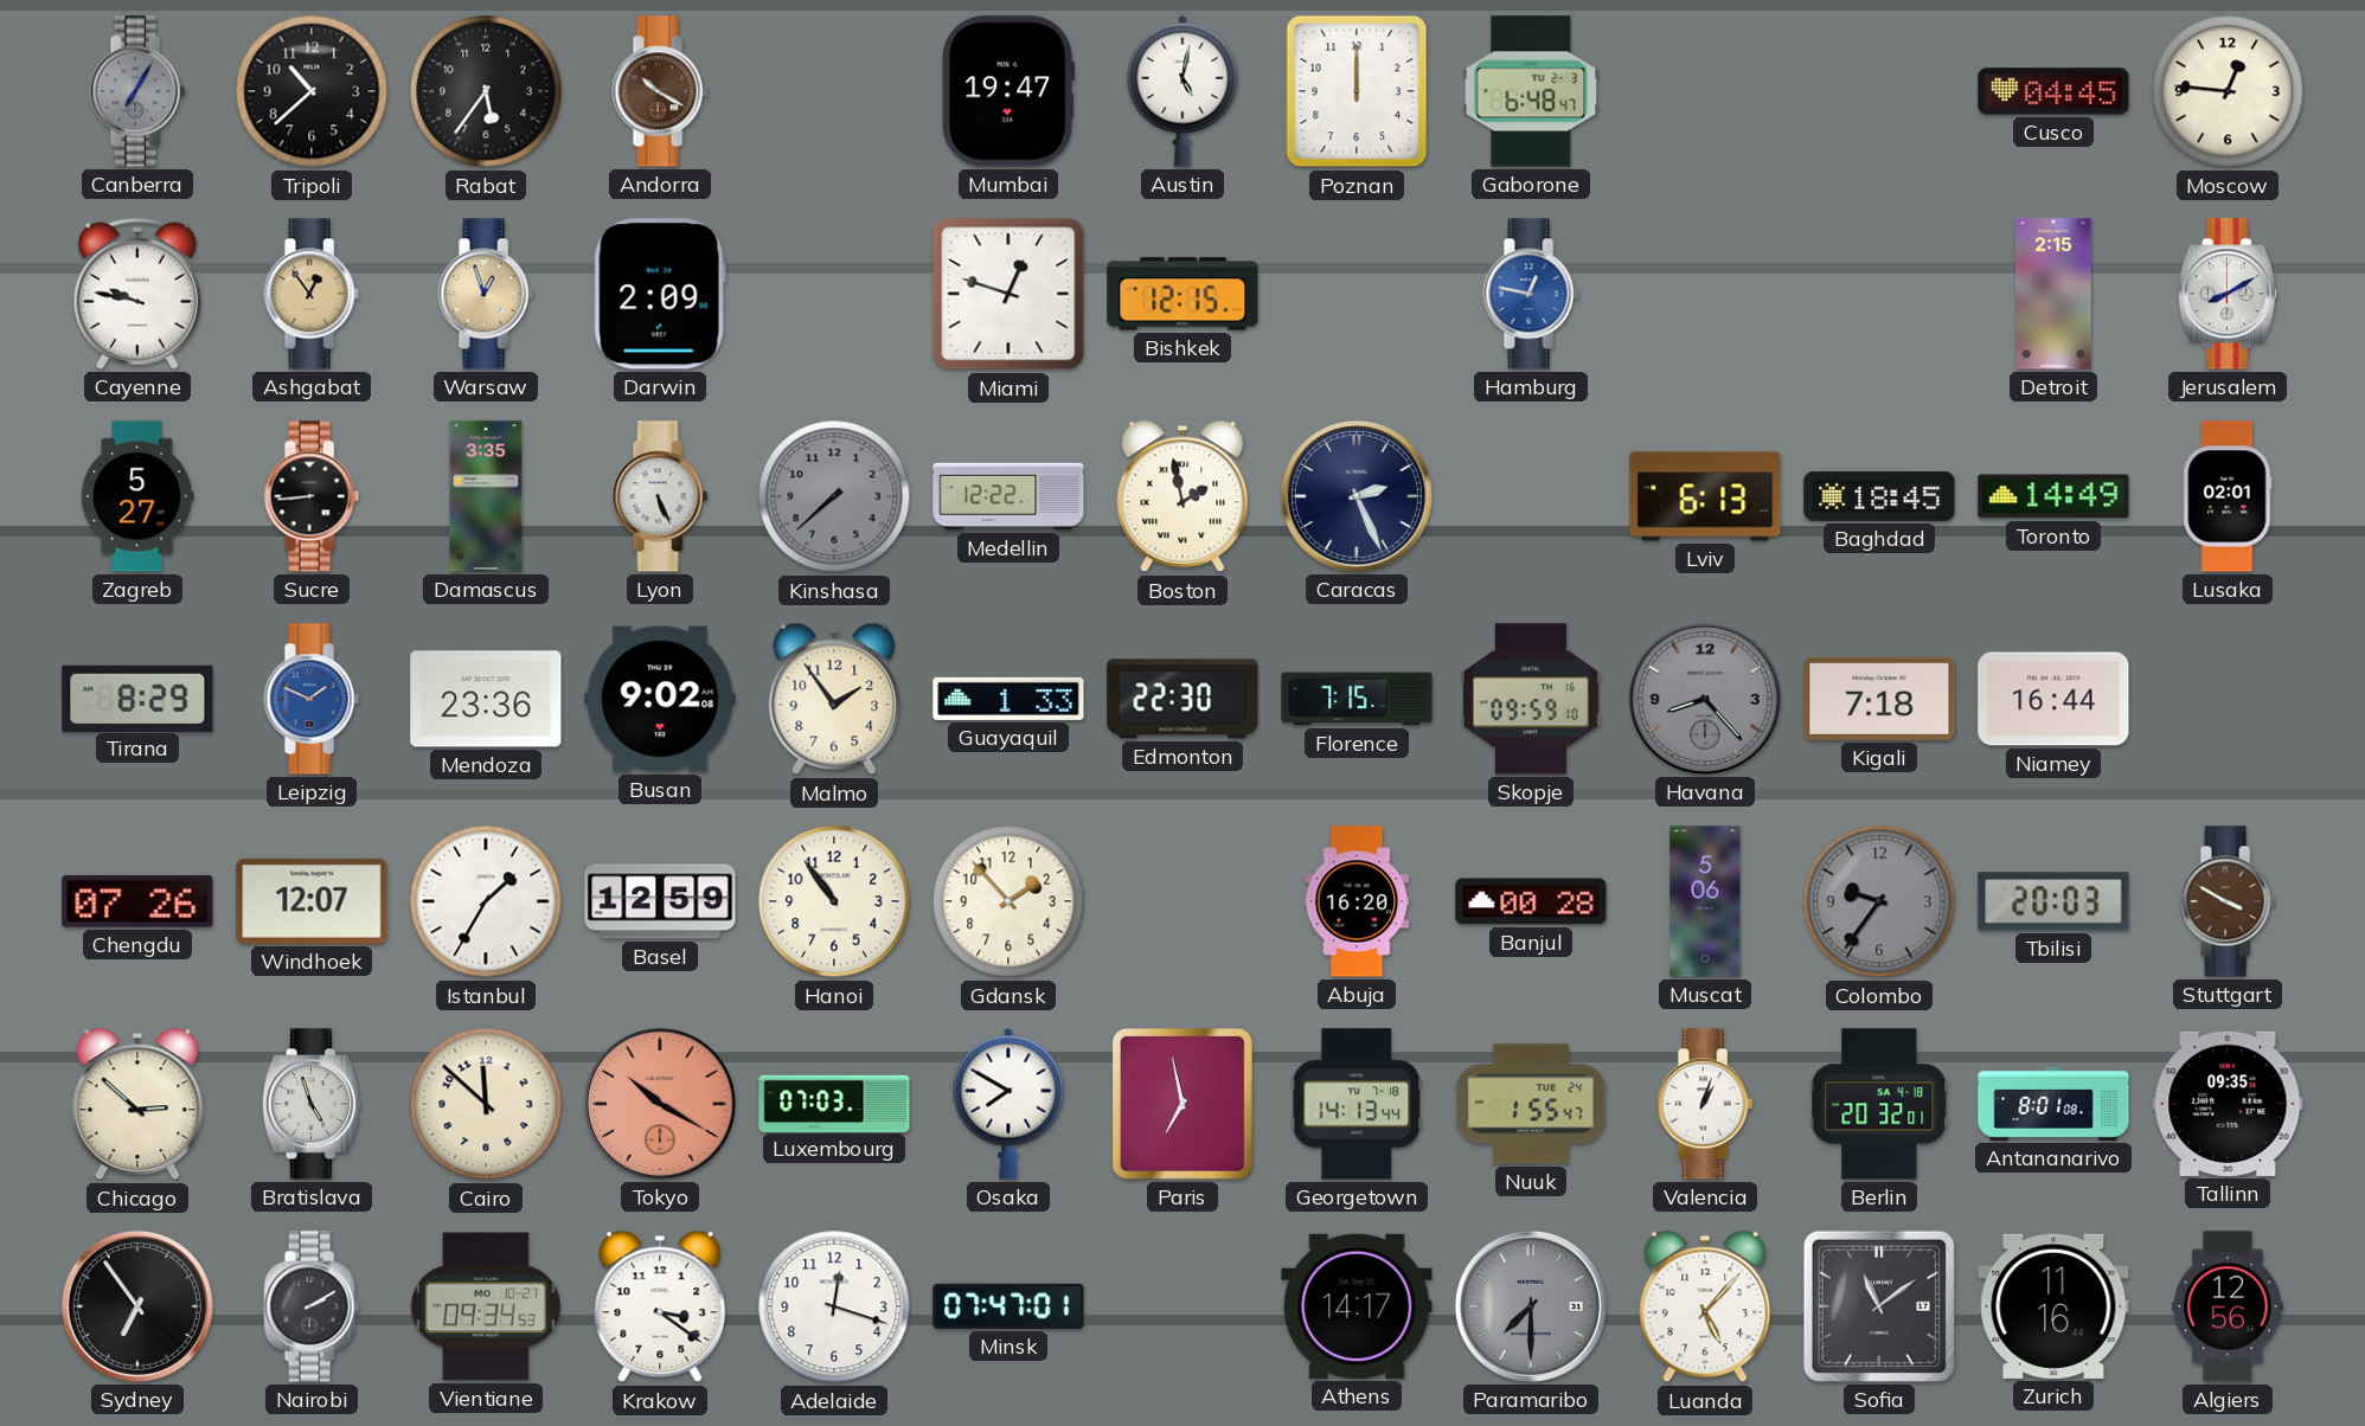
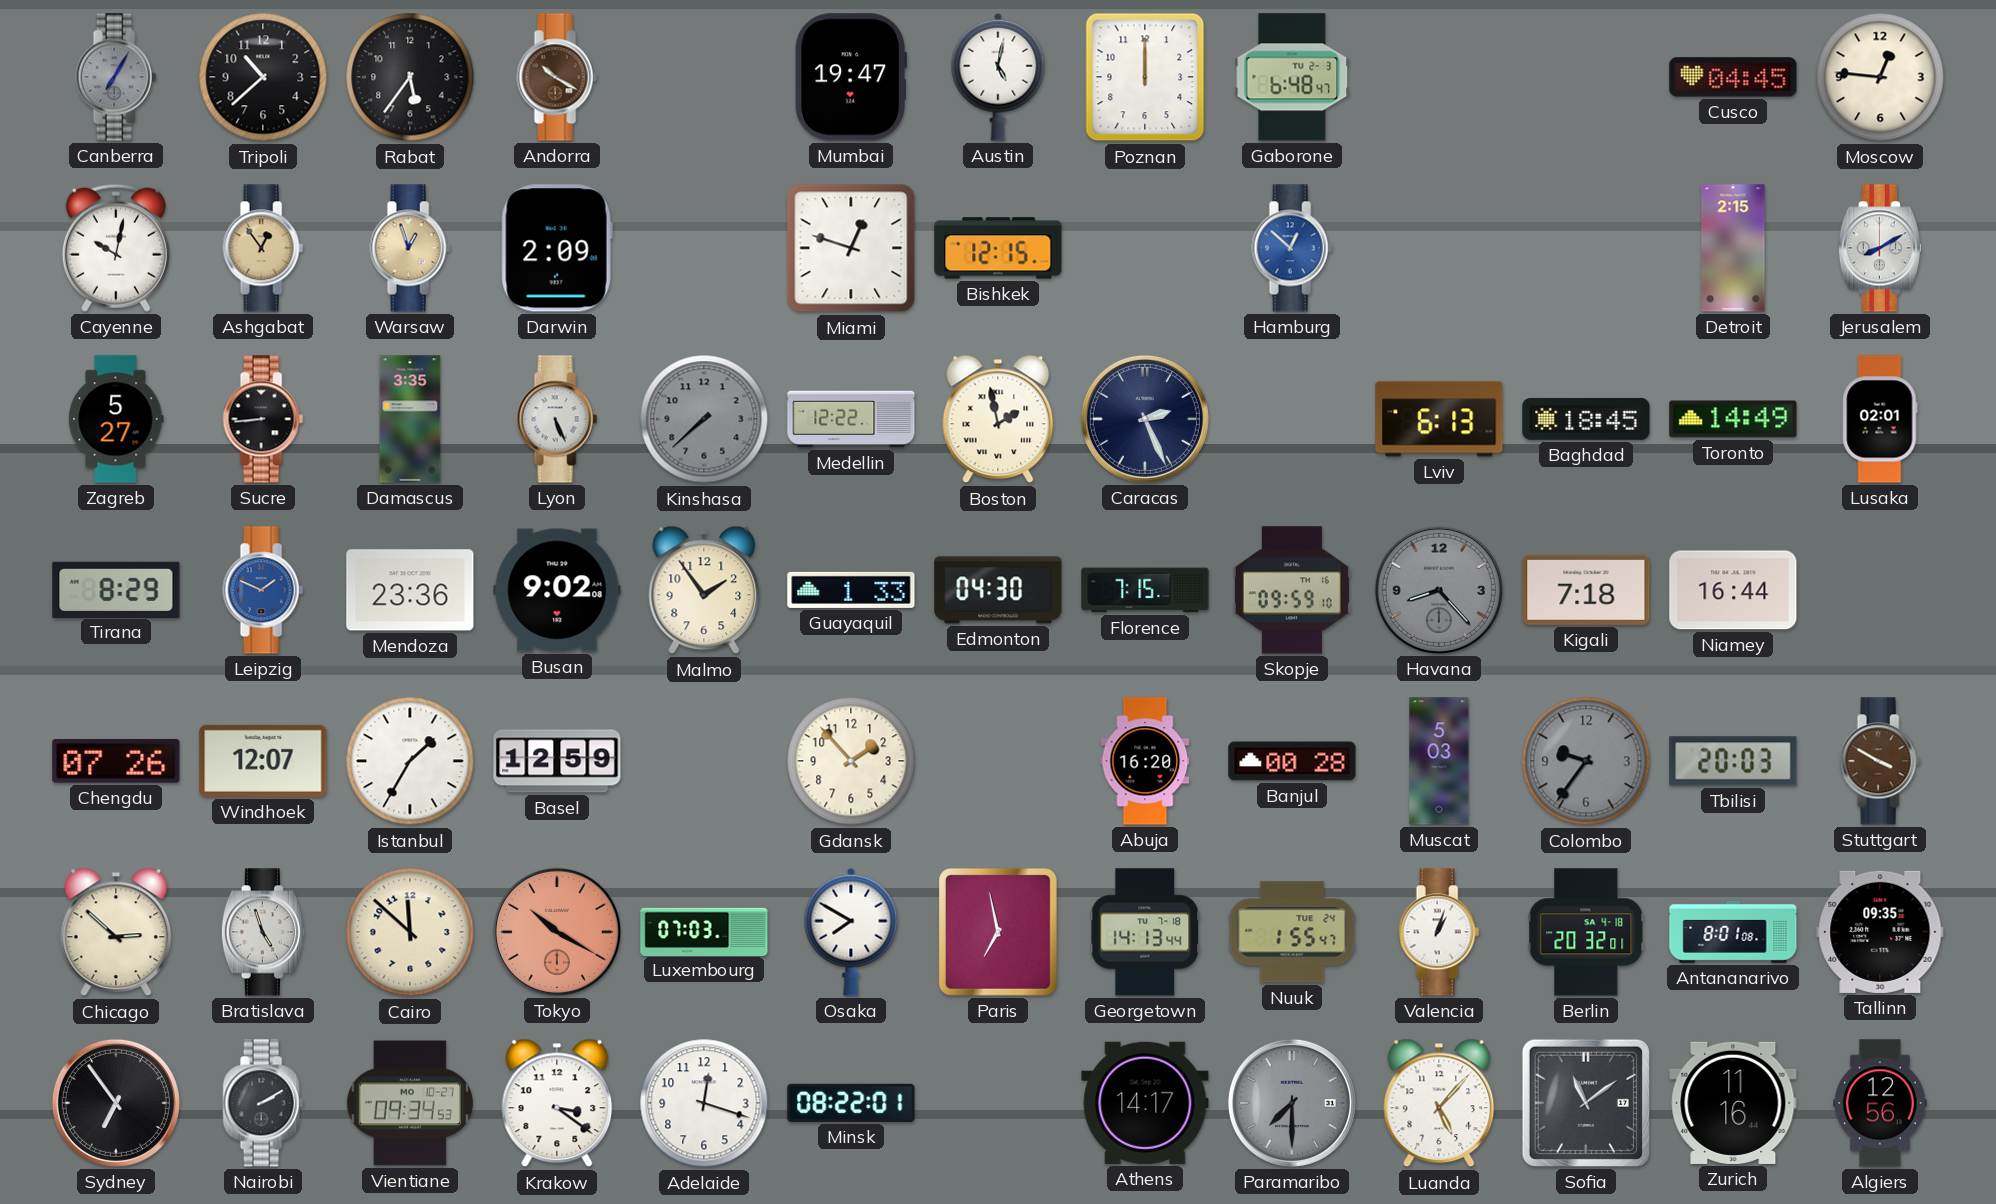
Cayenne: 9:47 -> 10:02 (116, 248)
Hamburg: 12:47 -> 12:52 (1292, 248)
Edmonton: 22:30 -> 04:30 (998, 590)
Hanoi: 10:54 -> none (834, 901)
Muscat: 5:06 -> 5:03 (1439, 761)
Minsk: 07:47 -> 08:22 (851, 1103)
